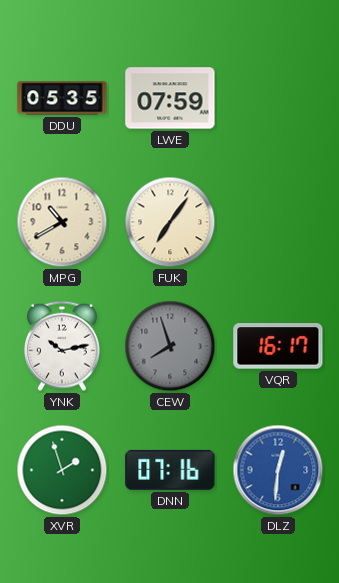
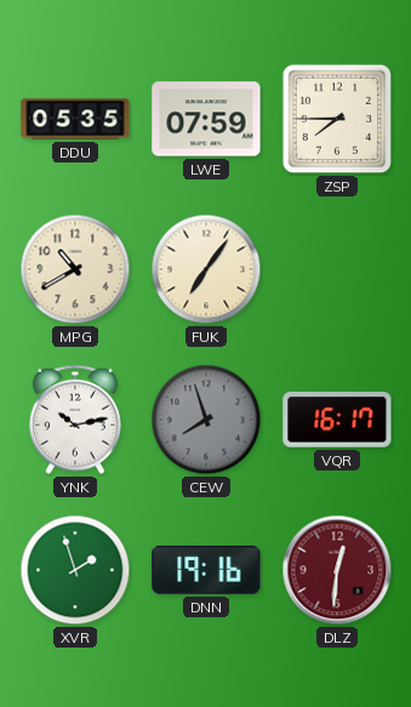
ZSP: none -> 7:45 (337, 119)
DNN: 07:16 -> 19:16 (206, 570)
DLZ dial: blue -> burgundy (337, 570)
